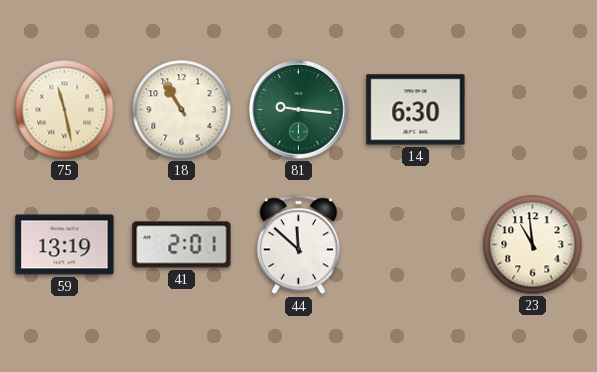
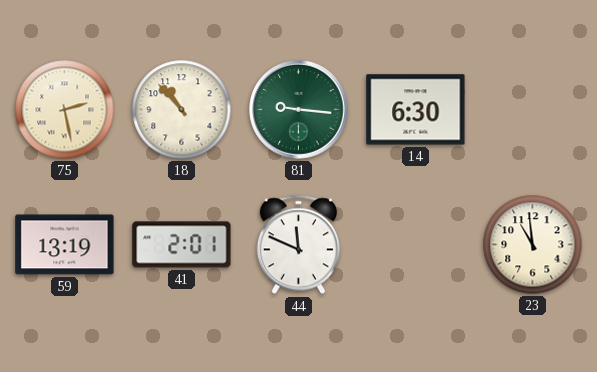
75: 11:28 -> 2:28 (65, 110)
18: 10:55 -> 10:53 (182, 110)
44: 11:52 -> 11:49 (298, 245)
